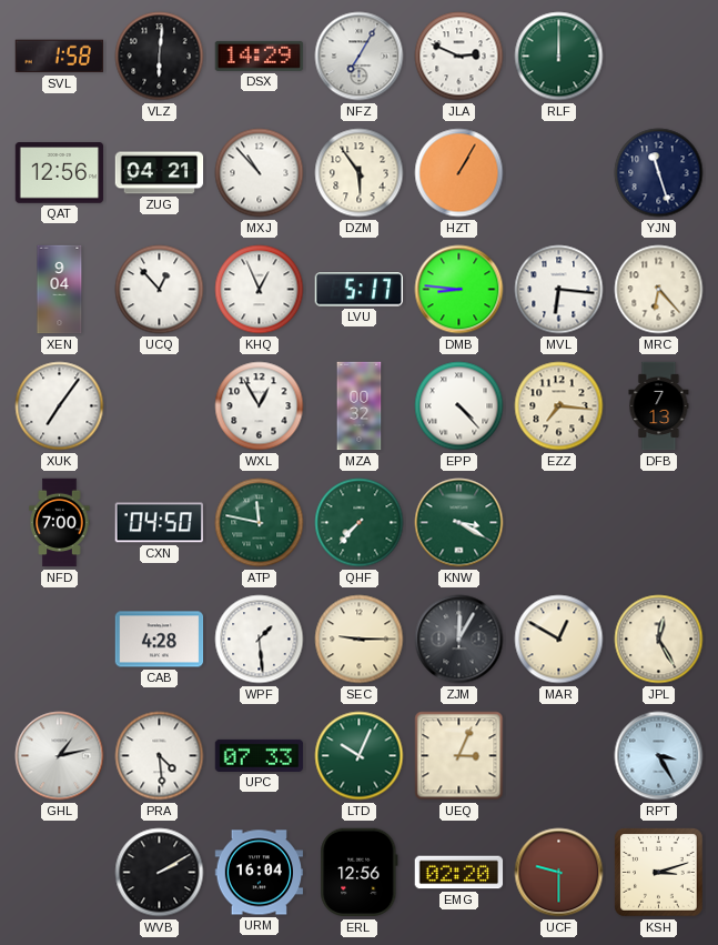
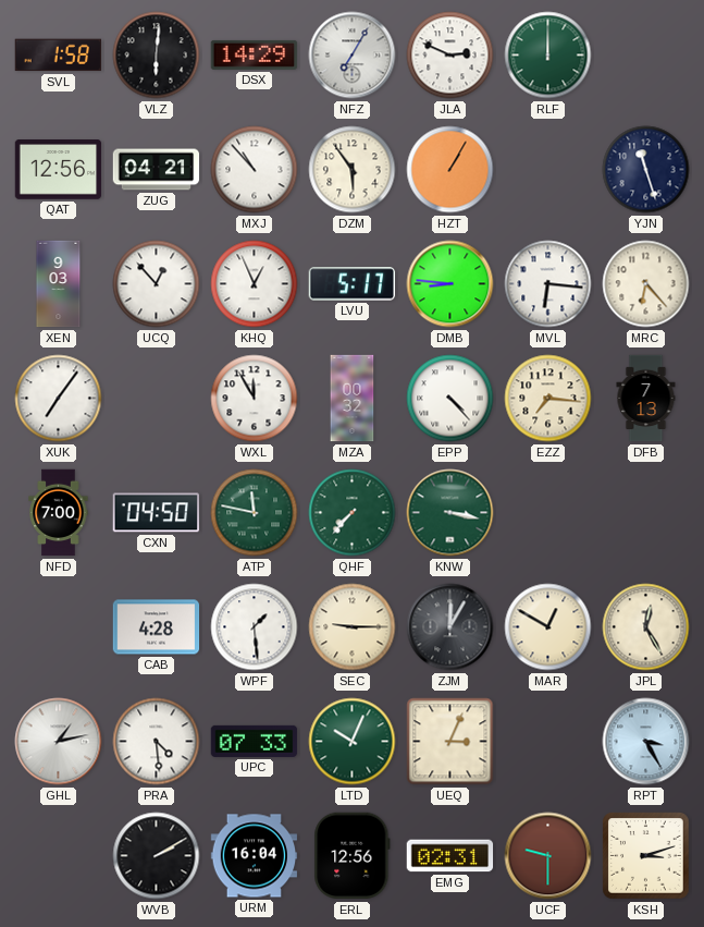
XEN: 9:04 -> 9:03 (59, 284)
WXL: 12:55 -> 11:55 (255, 399)
KNW: 3:20 -> 3:17 (450, 513)
EMG: 02:20 -> 02:31 (450, 856)
